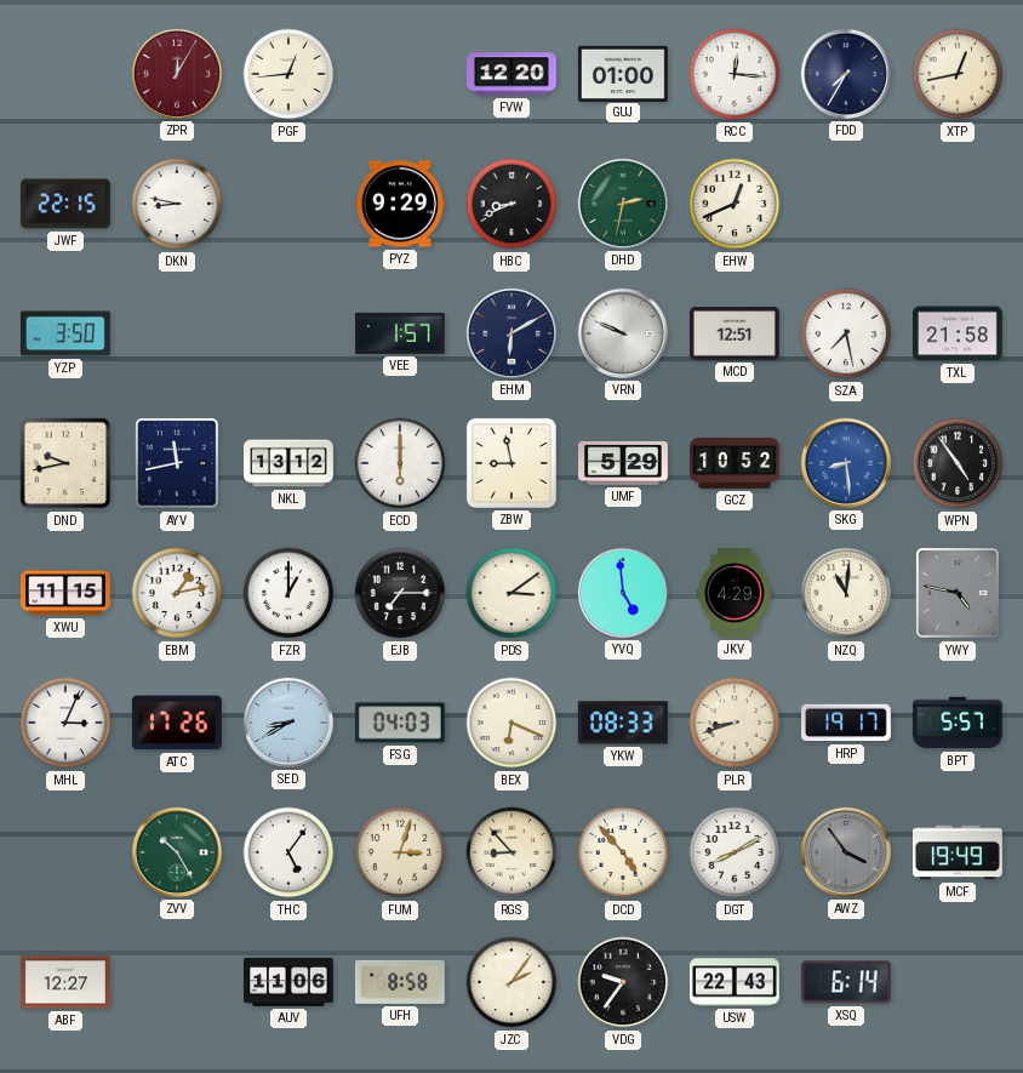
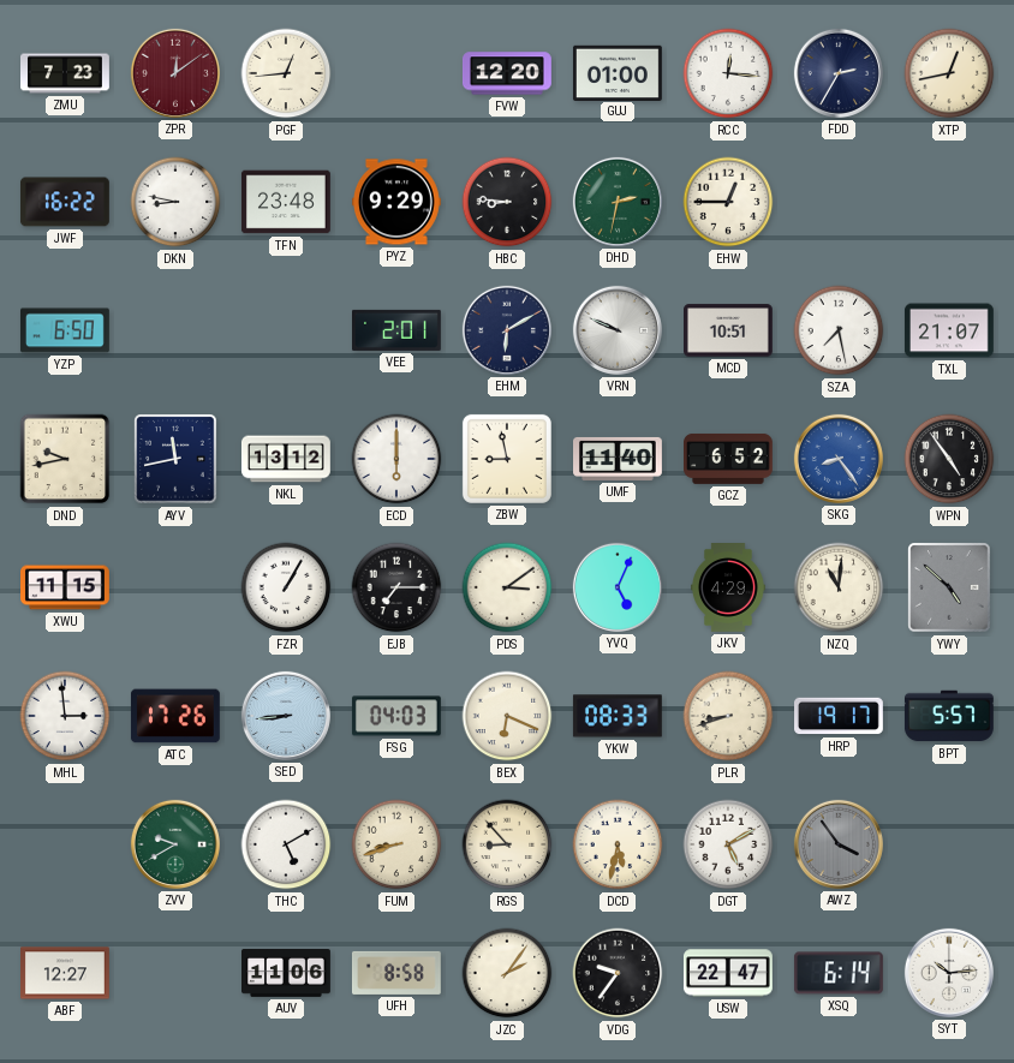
ZMU: none -> 7:23 (66, 73)
ZPR: 12:05 -> 12:09 (175, 73)
FDD: 7:35 -> 2:35 (839, 73)
JWF: 22:15 -> 16:22 (65, 202)
TFN: none -> 23:48 (286, 202)
HBC: 8:41 -> 8:46 (507, 202)
EHW: 12:41 -> 12:45 (728, 202)
YZP: 3:50 -> 6:50 (65, 330)
VEE: 1:57 -> 2:01 (398, 330)
MCD: 12:51 -> 10:51 (729, 330)
TXL: 21:58 -> 21:07 (949, 330)
UMF: 5:29 -> 11:40 (619, 459)
GCZ: 10:52 -> 6:52 (729, 459)
SKG: 8:29 -> 8:24 (839, 459)
EBM: 1:13 -> none (177, 593)
FZR: 1:00 -> 1:05 (286, 587)
YVQ: 4:59 -> 5:04 (618, 587)
YWY: 4:47 -> 4:52 (949, 587)
MHL: 3:04 -> 2:59 (65, 716)
SED: 8:40 -> 8:44 (286, 716)
ZVV: 10:25 -> 9:40 (175, 844)
THC: 5:06 -> 5:10 (286, 844)
FUM: 3:03 -> 8:42 (396, 844)
DCD: 4:53 -> 5:32 (618, 844)
DGT: 8:10 -> 5:10 (728, 844)
MCF: 19:49 -> none (958, 852)
USW: 22:43 -> 22:47 (728, 973)
SYT: none -> 10:14 (949, 973)
